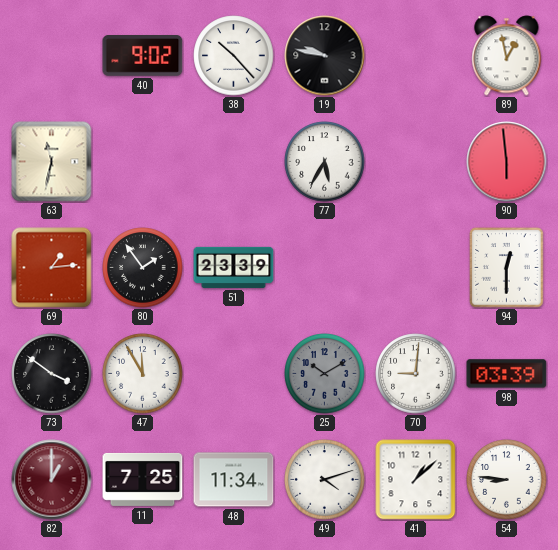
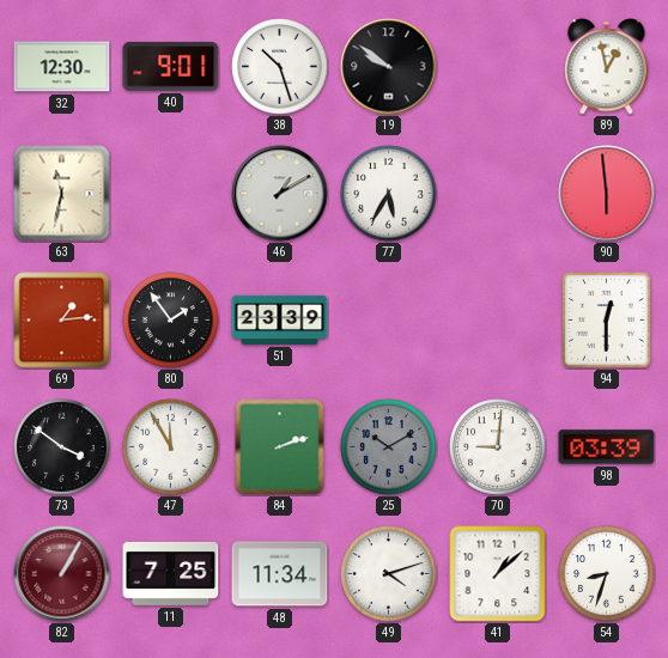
32: none -> 12:30 (62, 67)
40: 9:02 -> 9:01 (171, 67)
38: 10:23 -> 10:27 (280, 67)
19: 9:47 -> 9:51 (389, 67)
46: none -> 1:10 (280, 194)
84: none -> 2:12 (280, 447)
82: 1:00 -> 1:05 (62, 574)
54: 8:46 -> 8:33 (607, 574)
